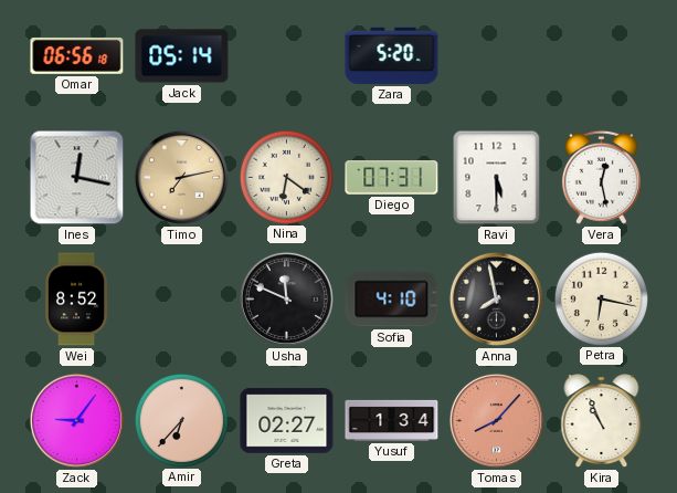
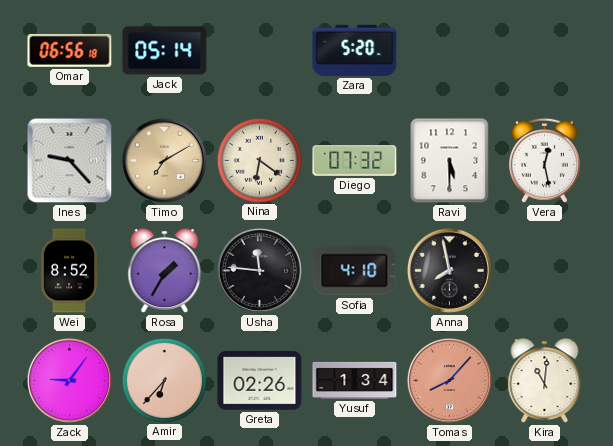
Ines: 12:17 -> 9:23 (70, 161)
Timo: 7:13 -> 7:10 (164, 160)
Diego: 07:31 -> 07:32 (355, 161)
Rosa: none -> 1:35 (165, 271)
Usha: 11:49 -> 11:46 (259, 270)
Petra: 6:17 -> none (601, 298)
Greta: 02:27 -> 02:26 (260, 381)
Kira: 10:56 -> 11:01 (545, 381)
